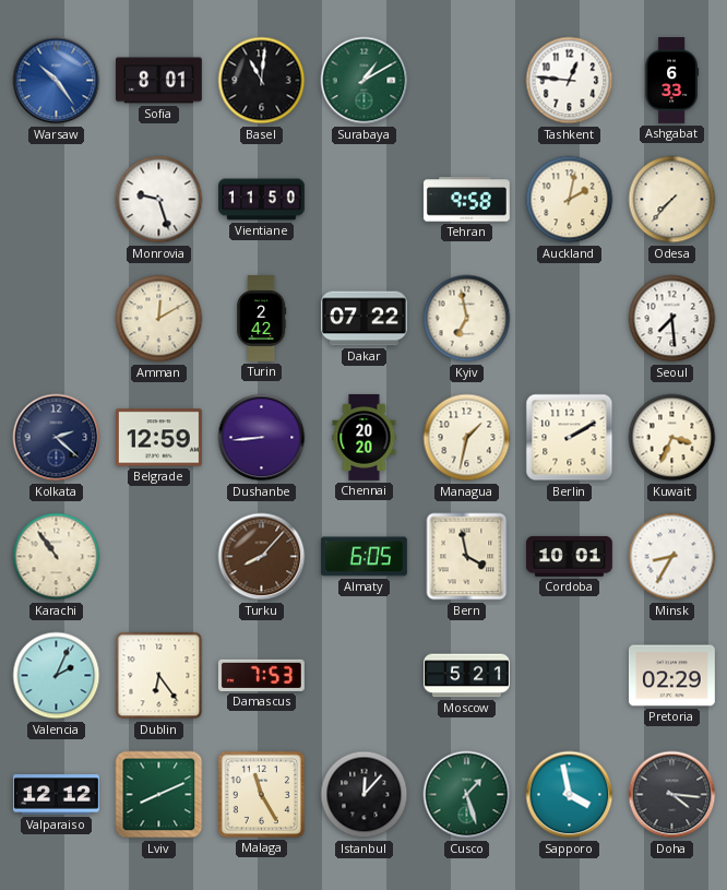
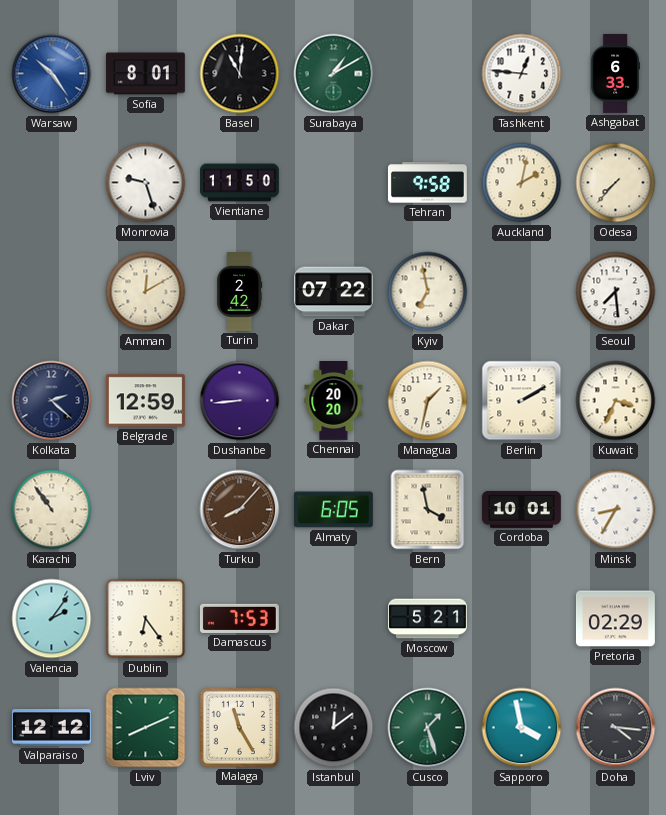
Valencia: 2:04 -> 2:06 (52, 619)
Istanbul: 12:07 -> 12:09 (334, 728)
